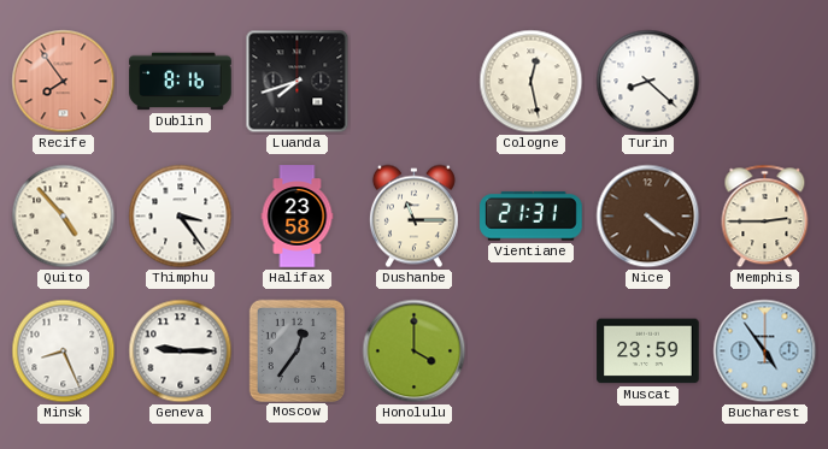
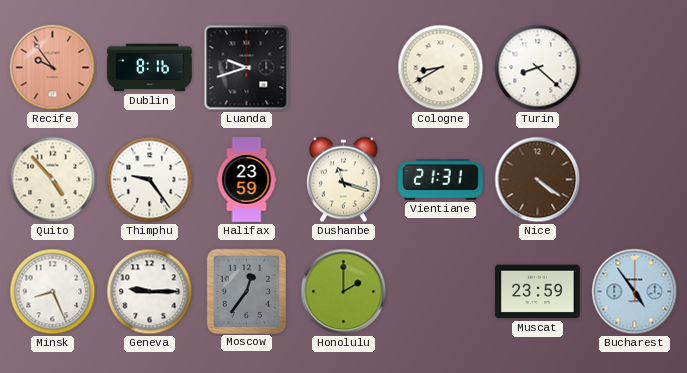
Recife: 7:54 -> 9:54 (53, 68)
Luanda: 7:42 -> 9:42 (247, 68)
Cologne: 12:28 -> 8:40 (441, 68)
Thimphu: 3:24 -> 9:24 (150, 180)
Halifax: 23:58 -> 23:59 (247, 180)
Dushanbe: 11:15 -> 11:18 (343, 180)
Memphis: 2:45 -> none (765, 217)
Honolulu: 4:00 -> 2:00 (344, 292)
